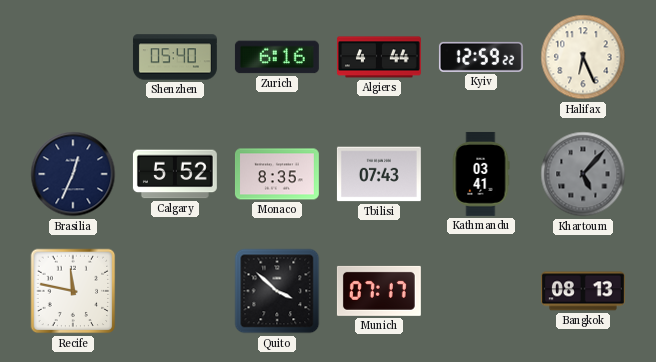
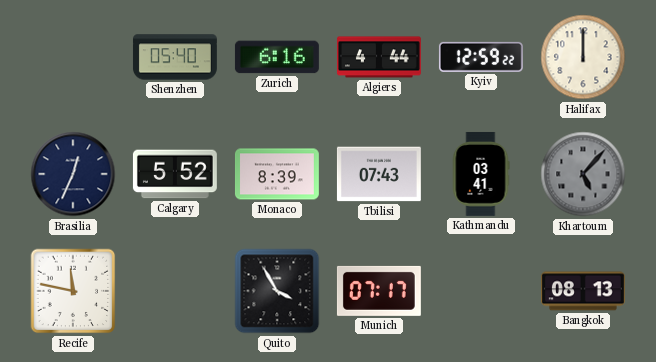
Halifax: 6:26 -> 12:00 (583, 57)
Monaco: 8:35 -> 8:39 (277, 174)
Quito: 3:52 -> 3:55 (277, 291)
